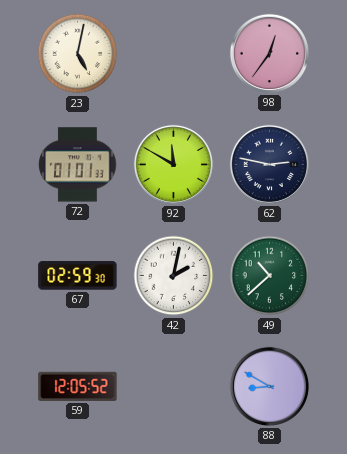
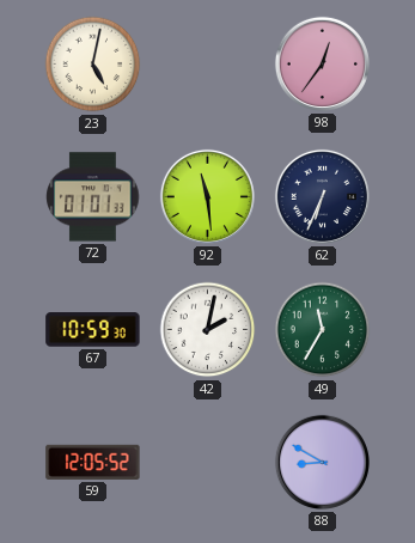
92: 11:50 -> 11:29 (207, 196)
62: 2:47 -> 6:34 (322, 196)
67: 02:59 -> 10:59 (93, 330)
49: 10:38 -> 11:35 (323, 330)
